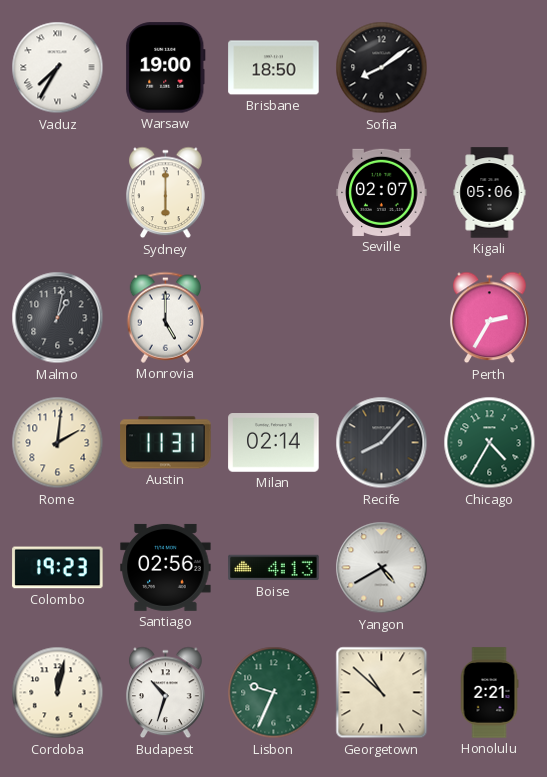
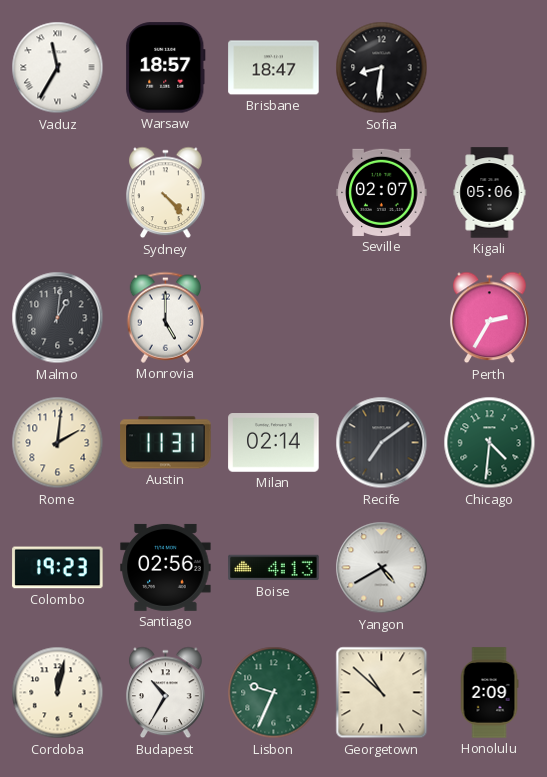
Vaduz: 7:35 -> 11:35 (58, 68)
Warsaw: 19:00 -> 18:57 (166, 68)
Brisbane: 18:50 -> 18:47 (274, 68)
Sofia: 8:09 -> 8:31 (382, 68)
Sydney: 6:00 -> 4:23 (166, 193)
Malmo: 1:02 -> 1:01 (58, 318)
Recife: 8:07 -> 7:09 (382, 443)
Chicago: 4:35 -> 4:31 (490, 443)
Budapest: 10:33 -> 10:35 (166, 693)
Honolulu: 2:21 -> 2:09 (489, 693)
